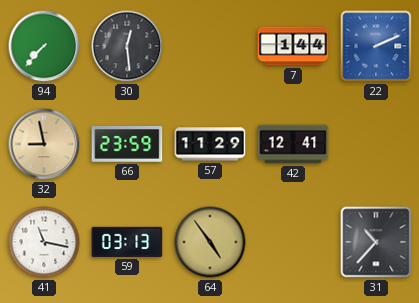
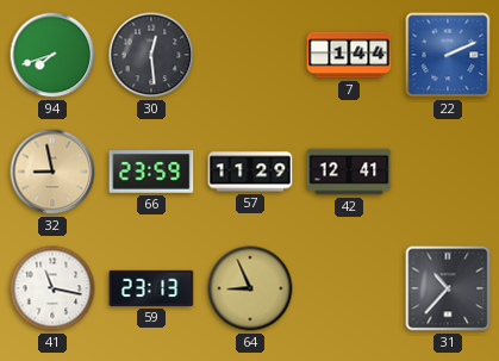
94: 7:37 -> 7:42 (52, 55)
59: 03:13 -> 23:13 (151, 288)
64: 4:54 -> 8:56 (250, 288)
